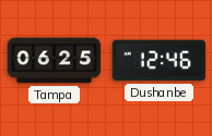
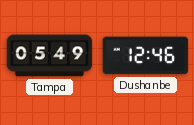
Tampa: 06:25 -> 05:49 (50, 56)
